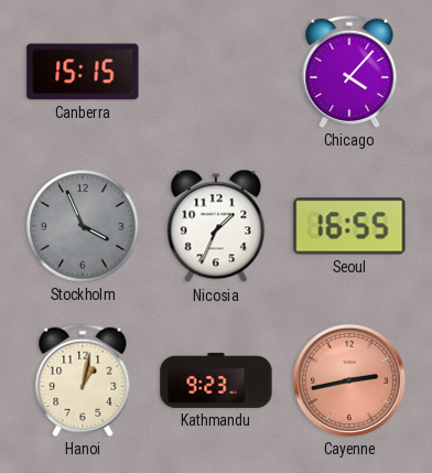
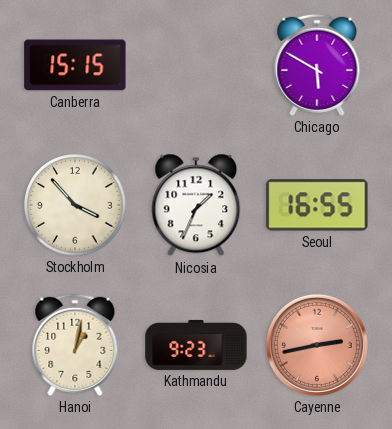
Chicago: 4:07 -> 5:50 (317, 65)
Stockholm: 3:56 -> 3:53 (75, 205)
Stockholm dial: grey -> cream (75, 205)
